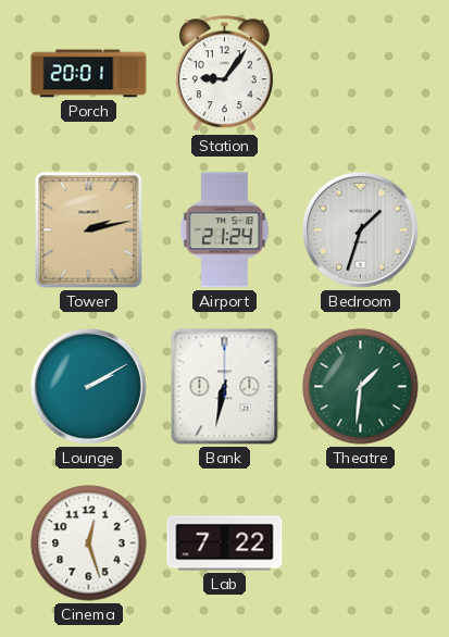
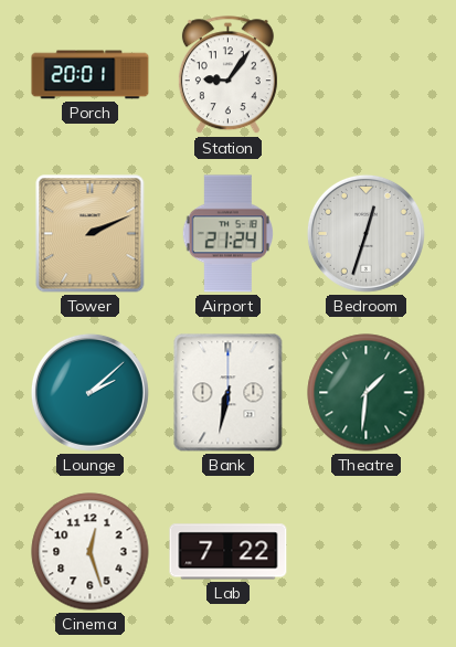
Tower: 2:13 -> 2:11 (91, 234)
Bedroom: 1:33 -> 12:33 (365, 233)
Lounge: 2:10 -> 2:08 (89, 392)
